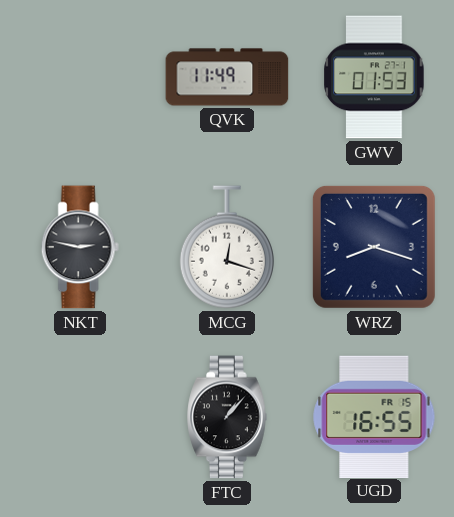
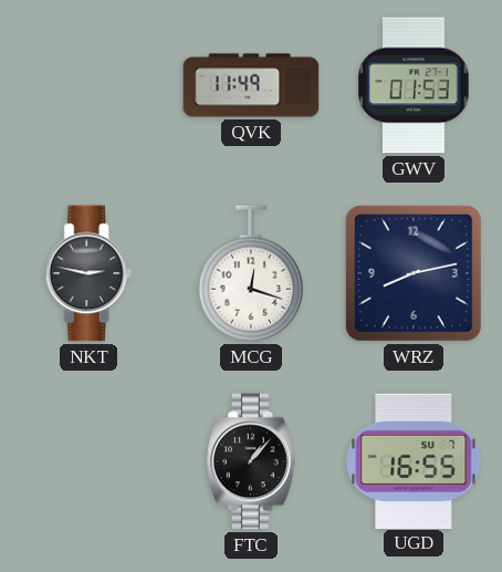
WRZ: 8:18 -> 8:13 (414, 273)
UGD date: FR 15 -> SU 7 (414, 460)
